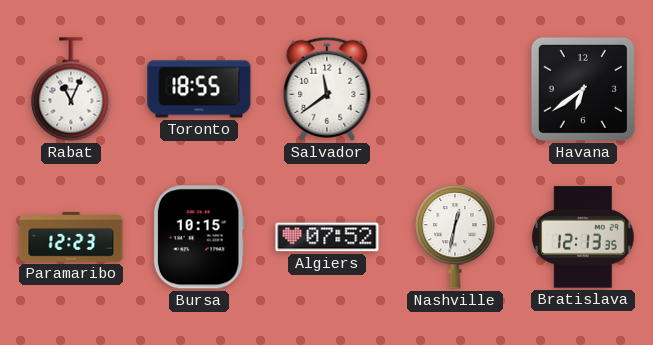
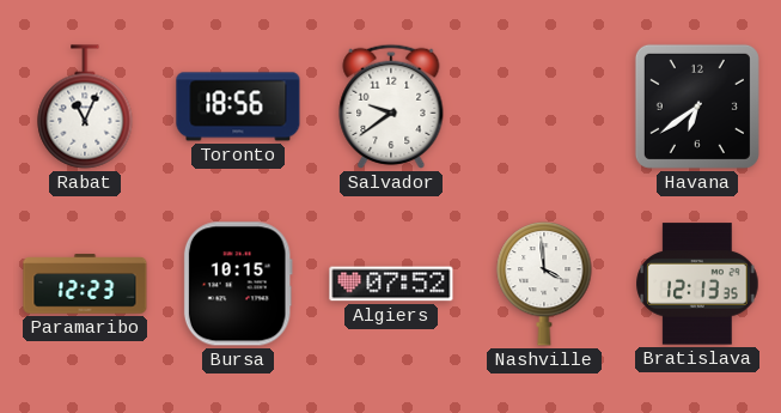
Toronto: 18:55 -> 18:56 (238, 107)
Salvador: 11:39 -> 9:39 (391, 107)
Nashville: 12:32 -> 3:59 (544, 284)
